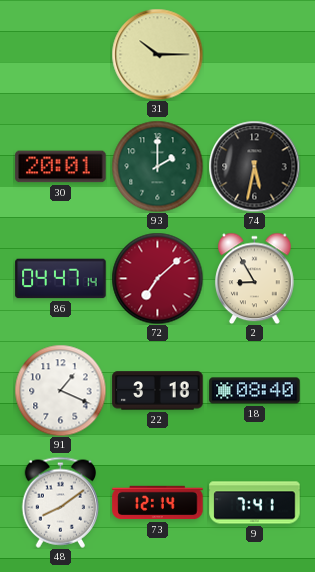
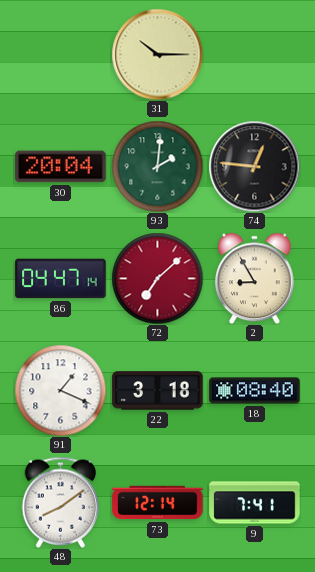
30: 20:01 -> 20:04 (61, 167)
93: 2:00 -> 2:01 (157, 166)
74: 5:32 -> 12:46 (254, 166)
